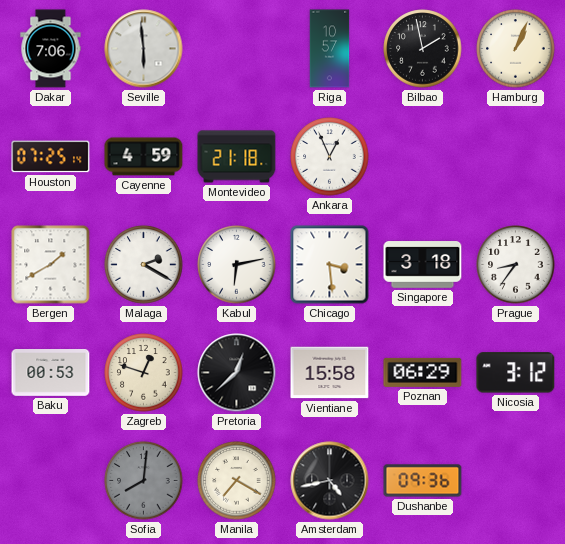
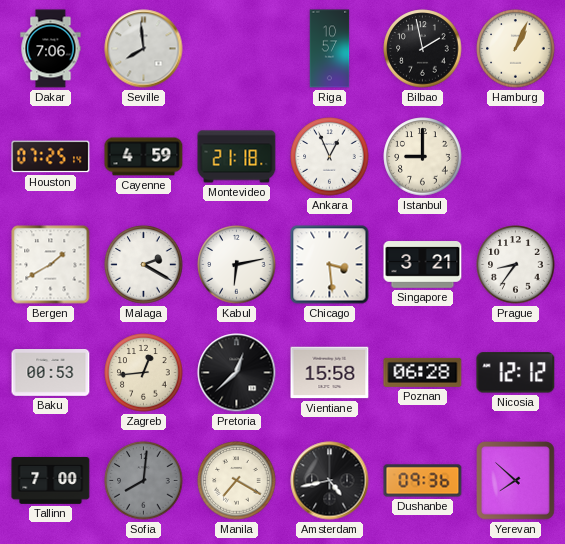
Seville: 5:59 -> 7:59 (144, 49)
Istanbul: none -> 9:00 (423, 157)
Singapore: 3:18 -> 3:21 (423, 265)
Zagreb: 12:48 -> 12:44 (144, 373)
Poznan: 06:29 -> 06:28 (423, 372)
Nicosia: 3:12 -> 12:12 (516, 373)
Tallinn: none -> 7:00 (51, 480)
Yerevan: none -> 7:52 (516, 481)
